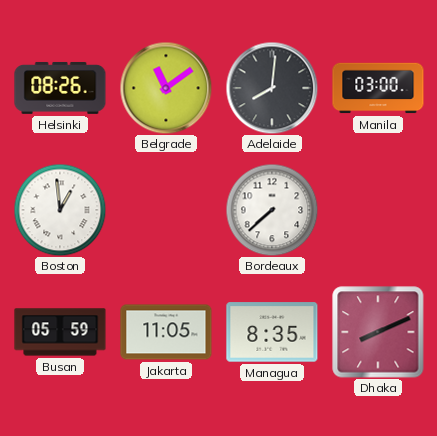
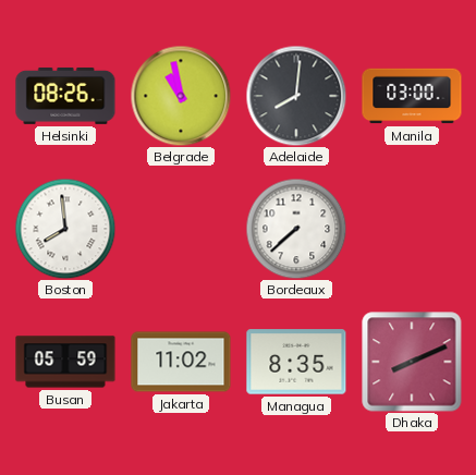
Belgrade: 11:09 -> 10:58 (181, 96)
Boston: 12:59 -> 7:59 (65, 229)
Jakarta: 11:05 -> 11:02 (181, 362)
